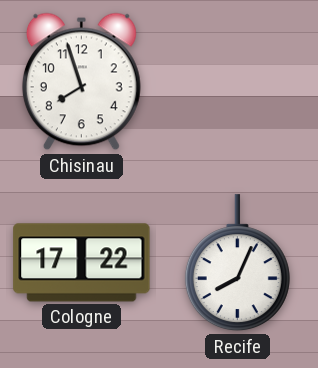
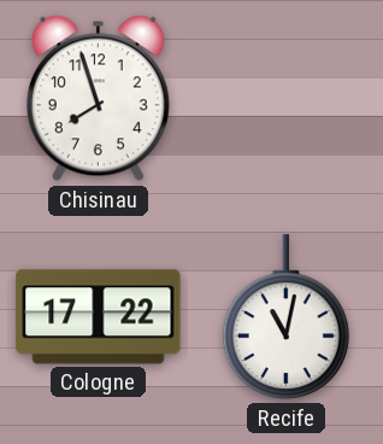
Recife: 8:04 -> 11:02 (285, 317)
